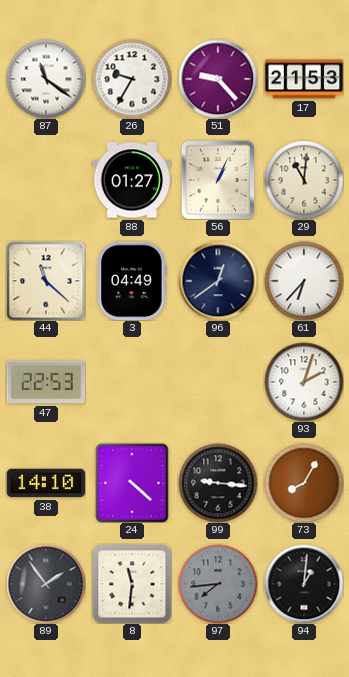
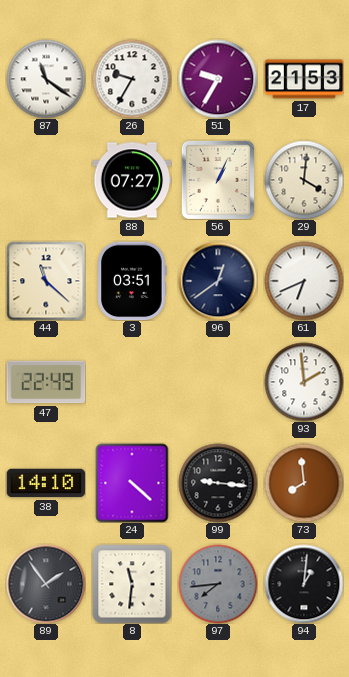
51: 9:23 -> 9:35 (218, 79)
88: 01:27 -> 07:27 (132, 180)
29: 11:01 -> 4:01 (304, 180)
3: 04:49 -> 03:51 (132, 281)
61: 6:37 -> 6:41 (304, 281)
47: 22:53 -> 22:49 (46, 382)
93: 2:03 -> 1:59 (304, 382)
73: 8:05 -> 7:59 (304, 483)
